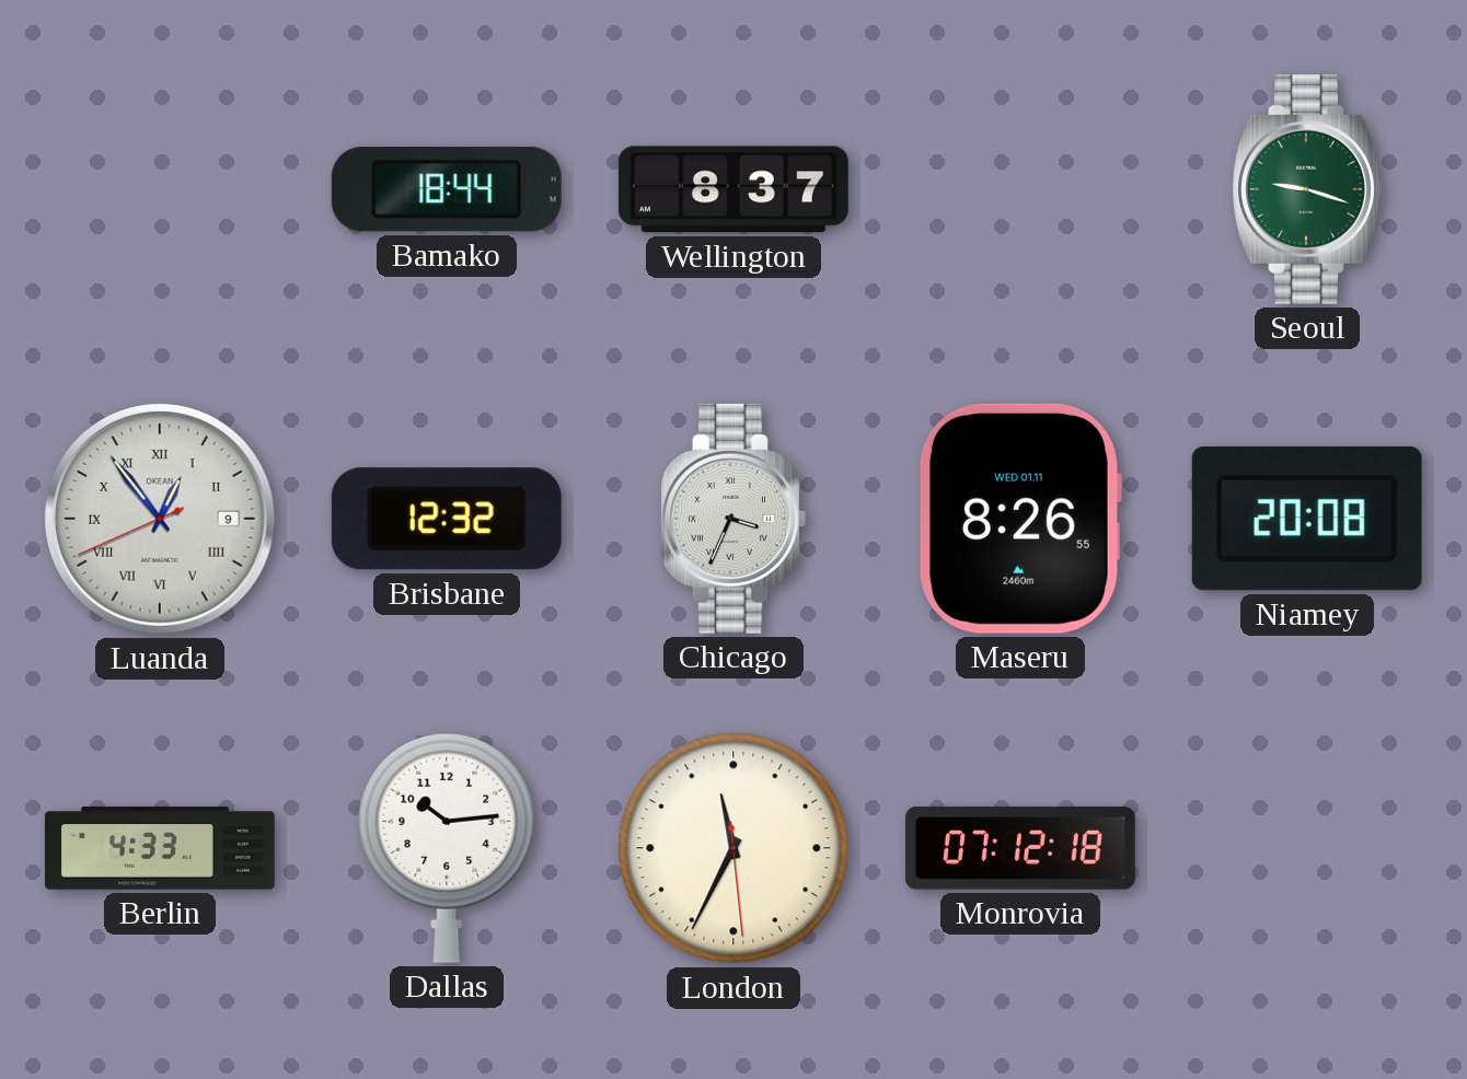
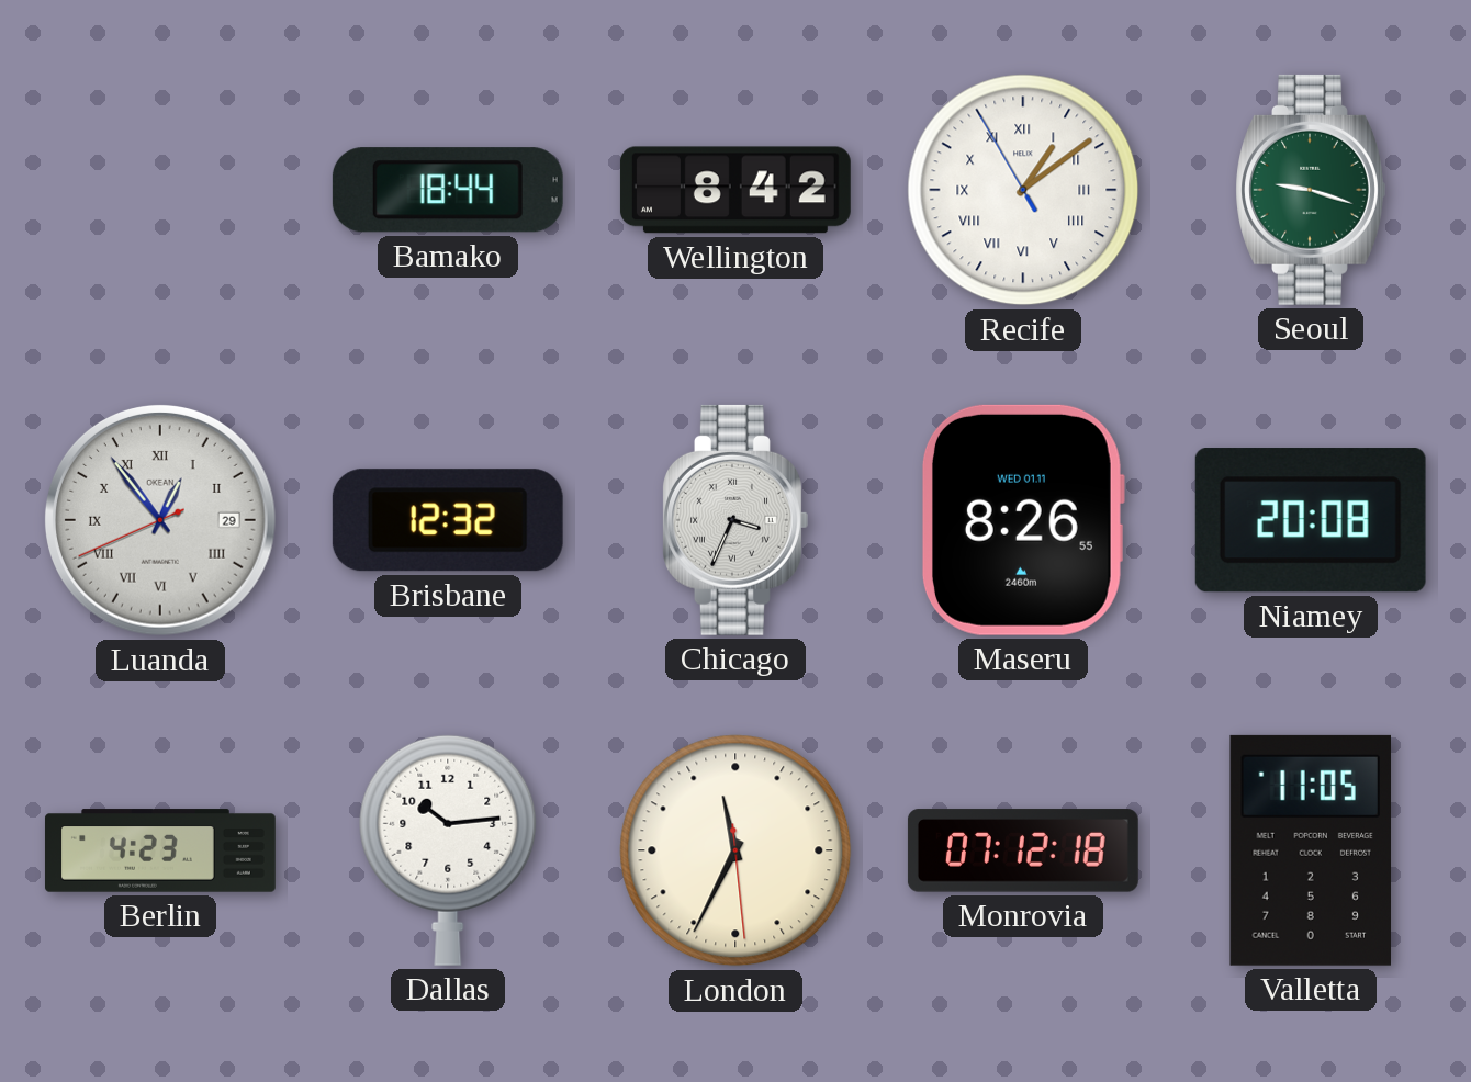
Wellington: 8:37 -> 8:42 (736, 190)
Recife: none -> 1:08 (1023, 190)
Luanda date: 9 -> 29 (160, 520)
Berlin: 4:33 -> 4:23 (160, 850)
Valletta: none -> 11:05 (1310, 850)
